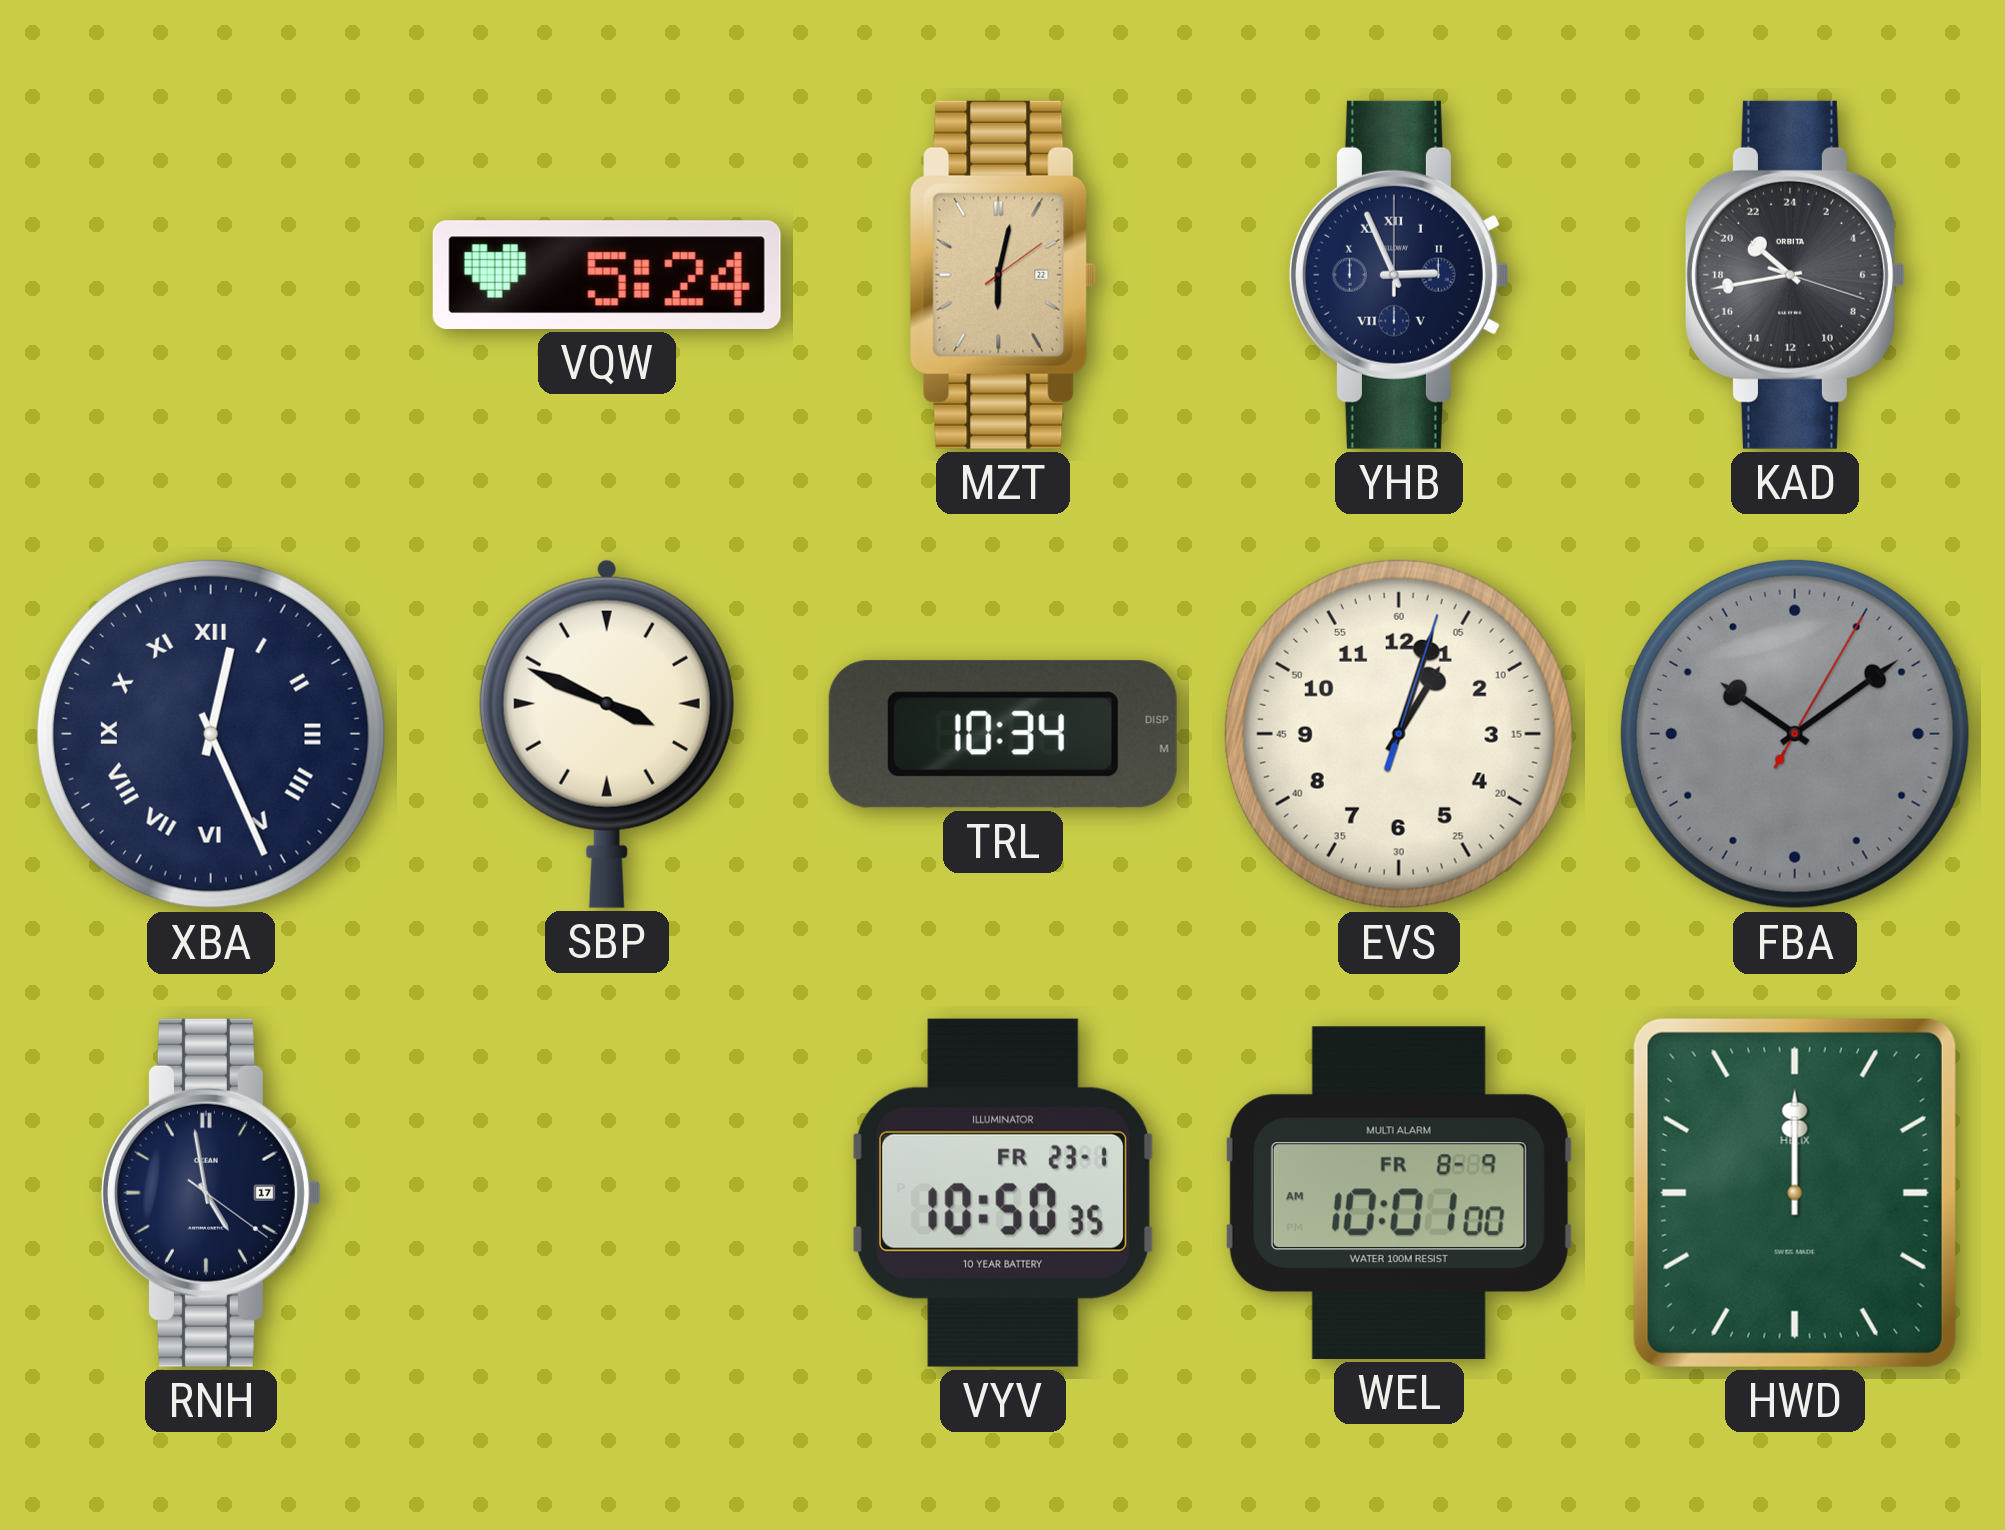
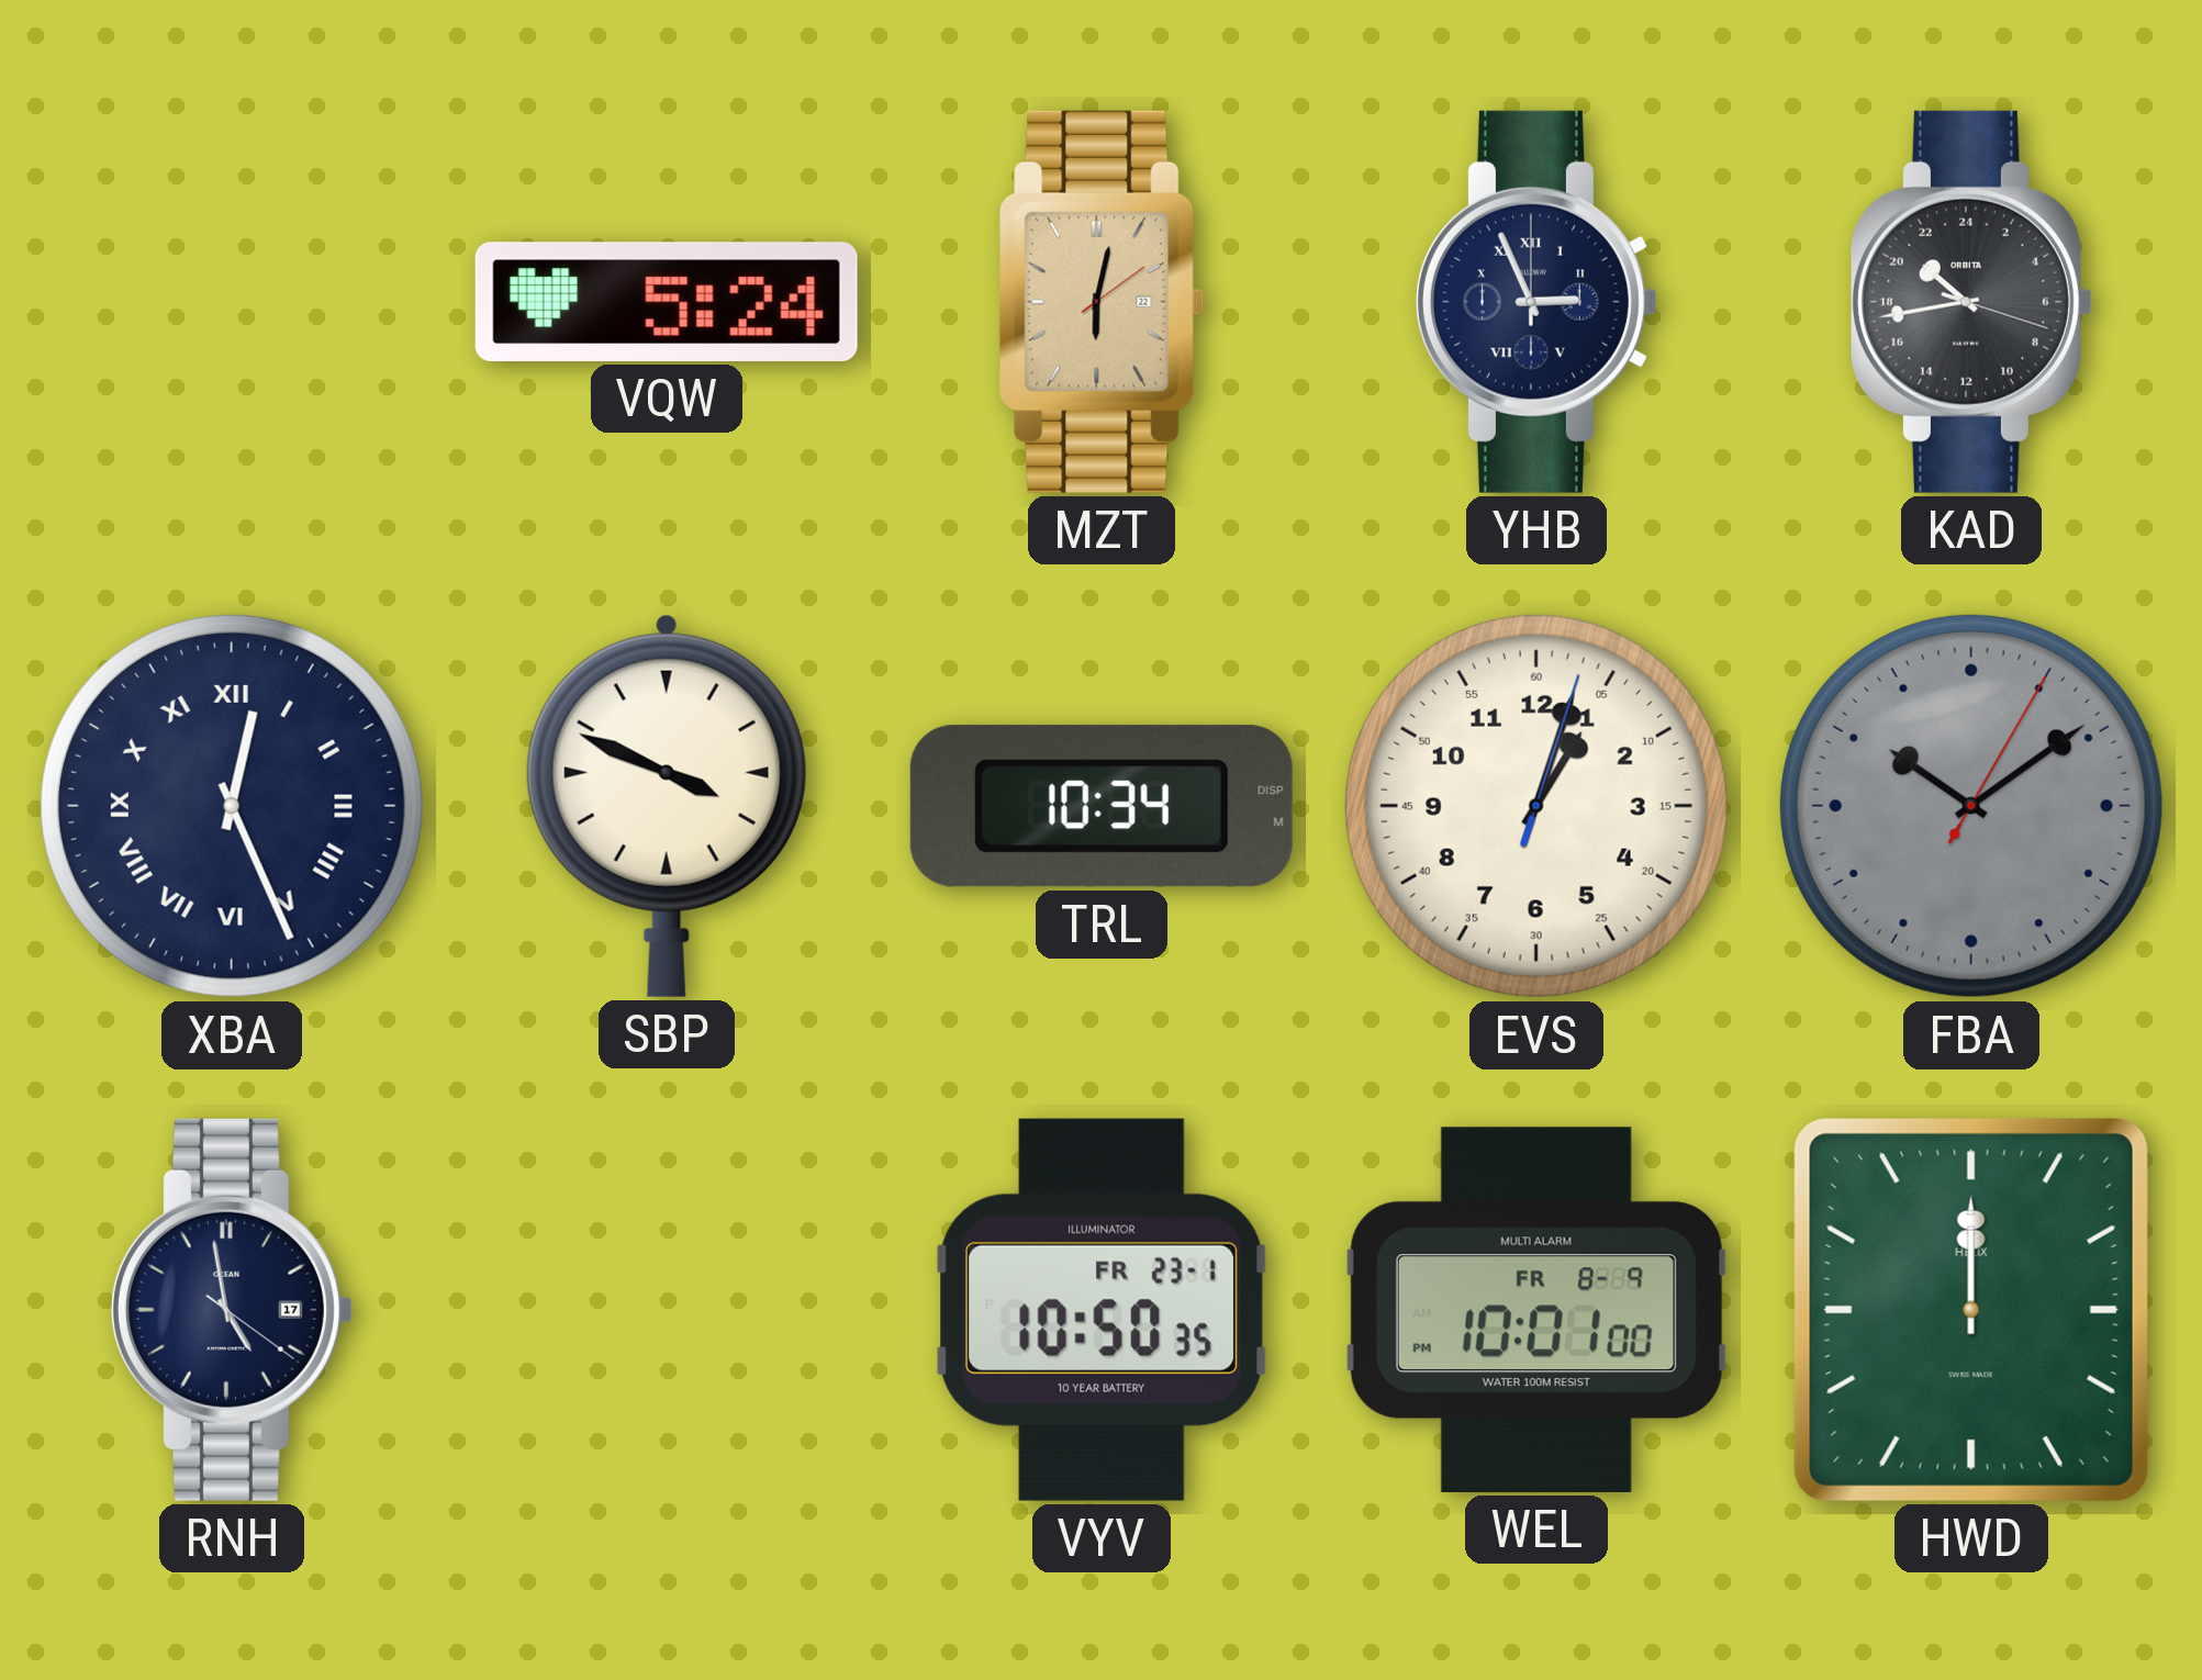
WEL: 10:01:00 AM -> 10:01:00 PM (1536, 1310)
